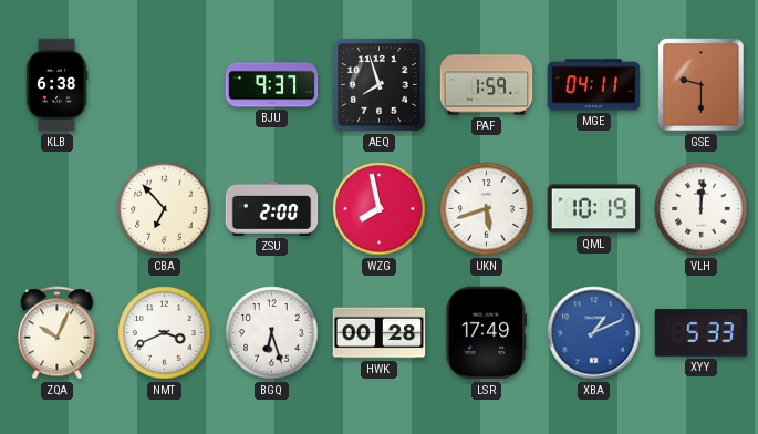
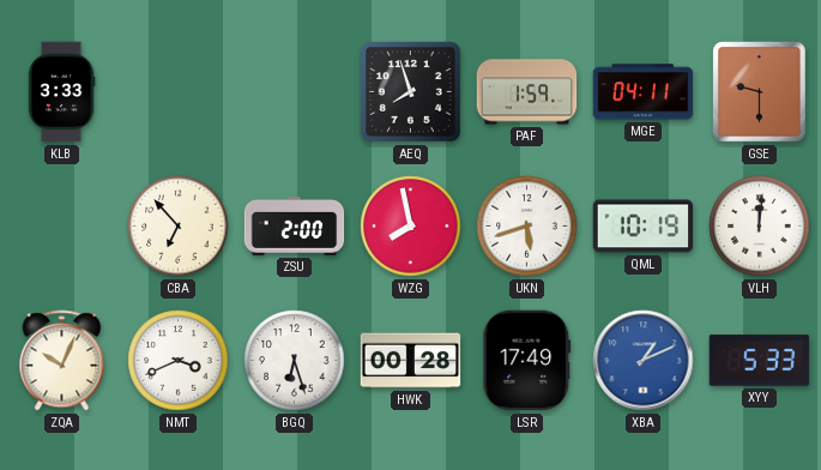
KLB: 6:38 -> 3:33 (61, 92)
BJU: 9:37 -> none (272, 85)
